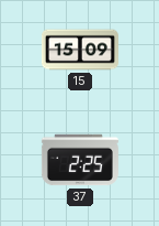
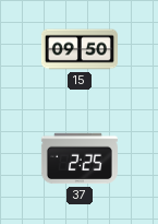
15: 15:09 -> 09:50 (80, 49)
